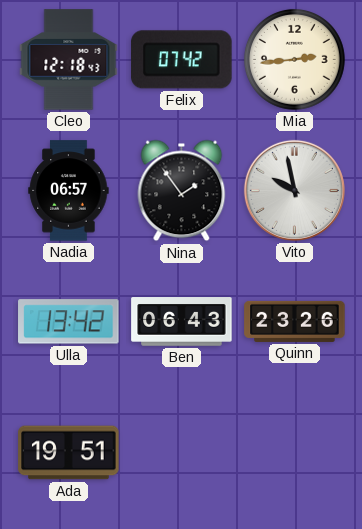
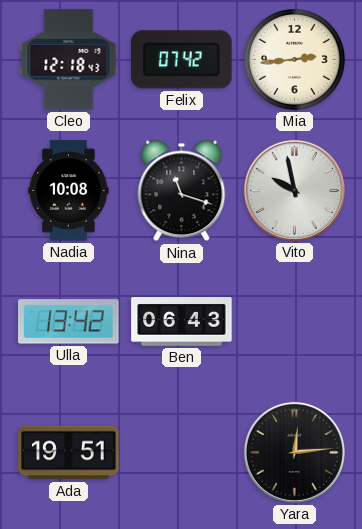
Nadia: 06:57 -> 10:08 (69, 191)
Nina: 1:54 -> 11:18 (182, 191)
Quinn: 23:26 -> none (295, 321)
Yara: none -> 12:14 (294, 452)
